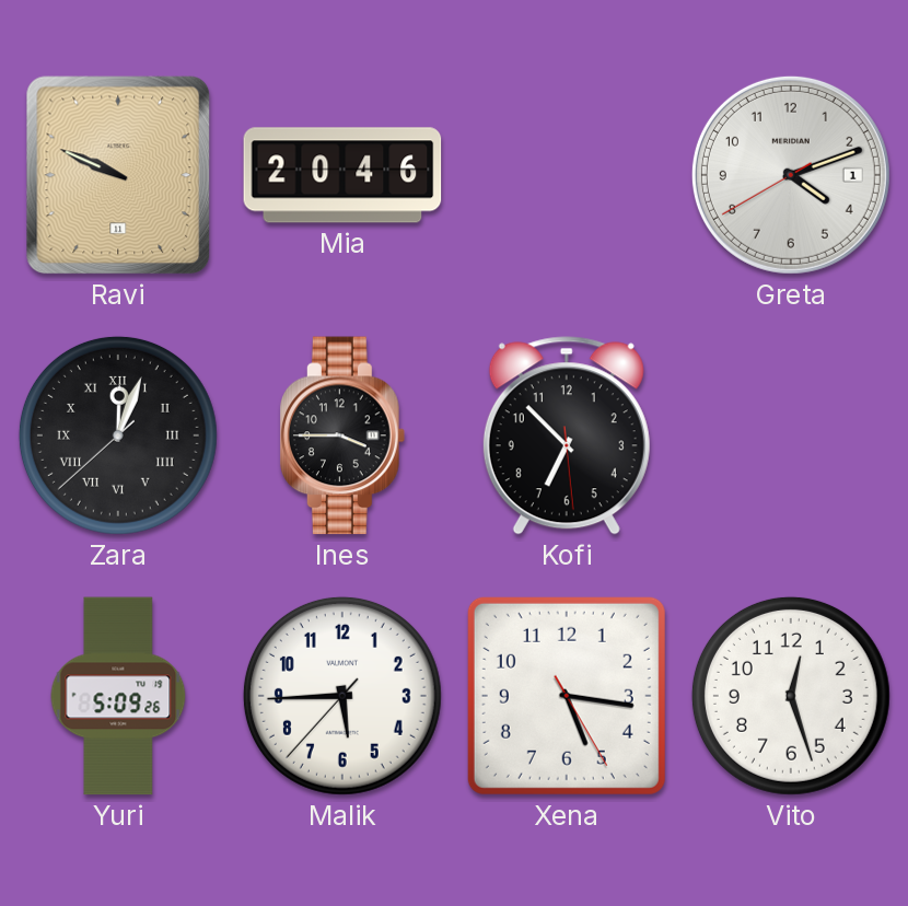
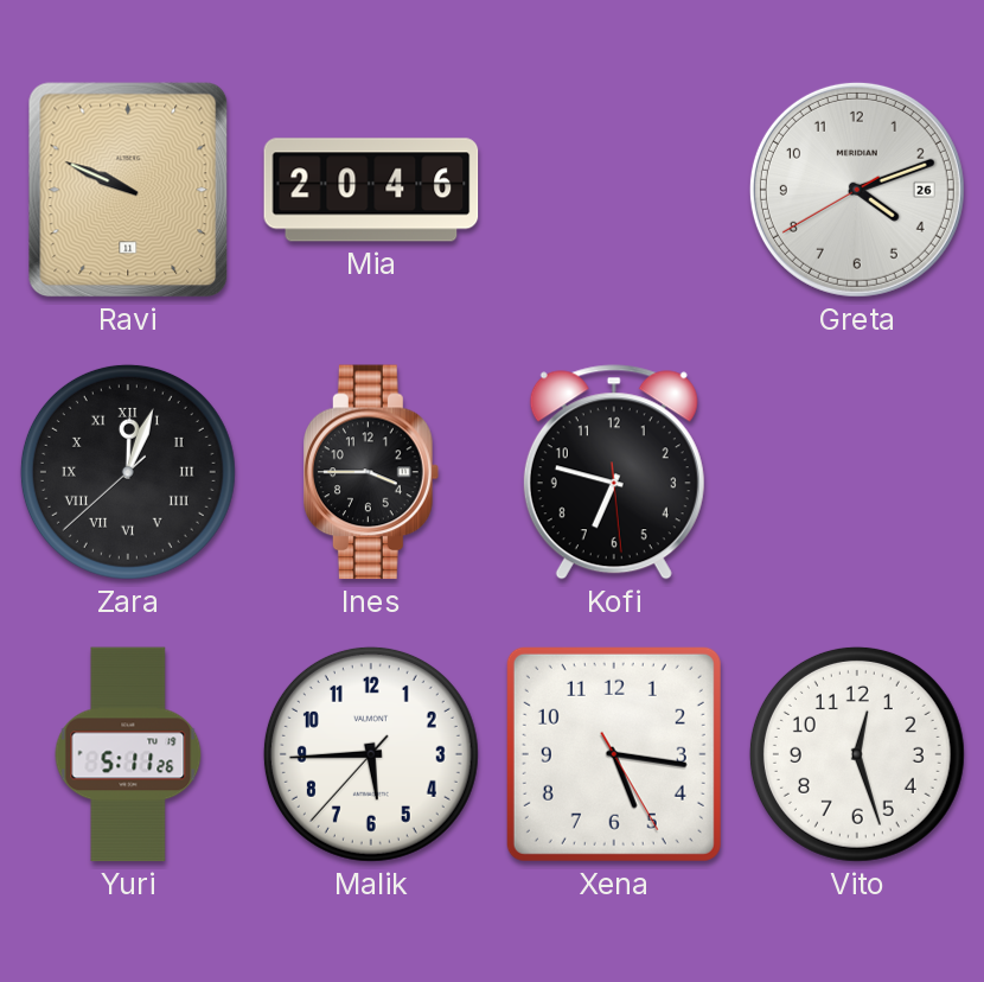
Greta date: 1 -> 26 (857, 190)
Kofi: 6:52 -> 6:47 (614, 472)
Yuri: 5:09 -> 5:11 (128, 754)
